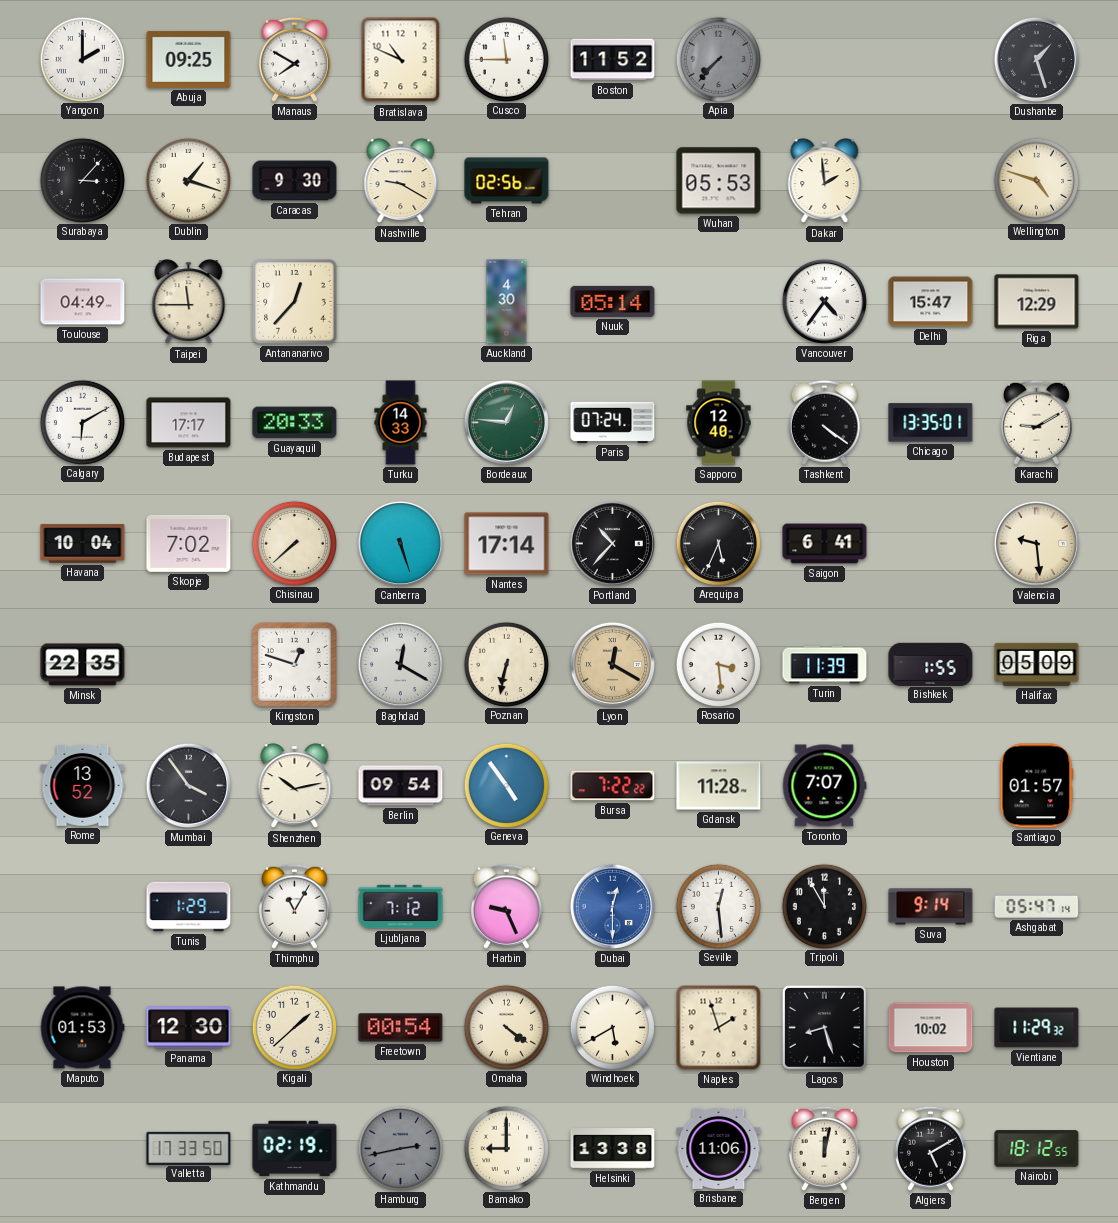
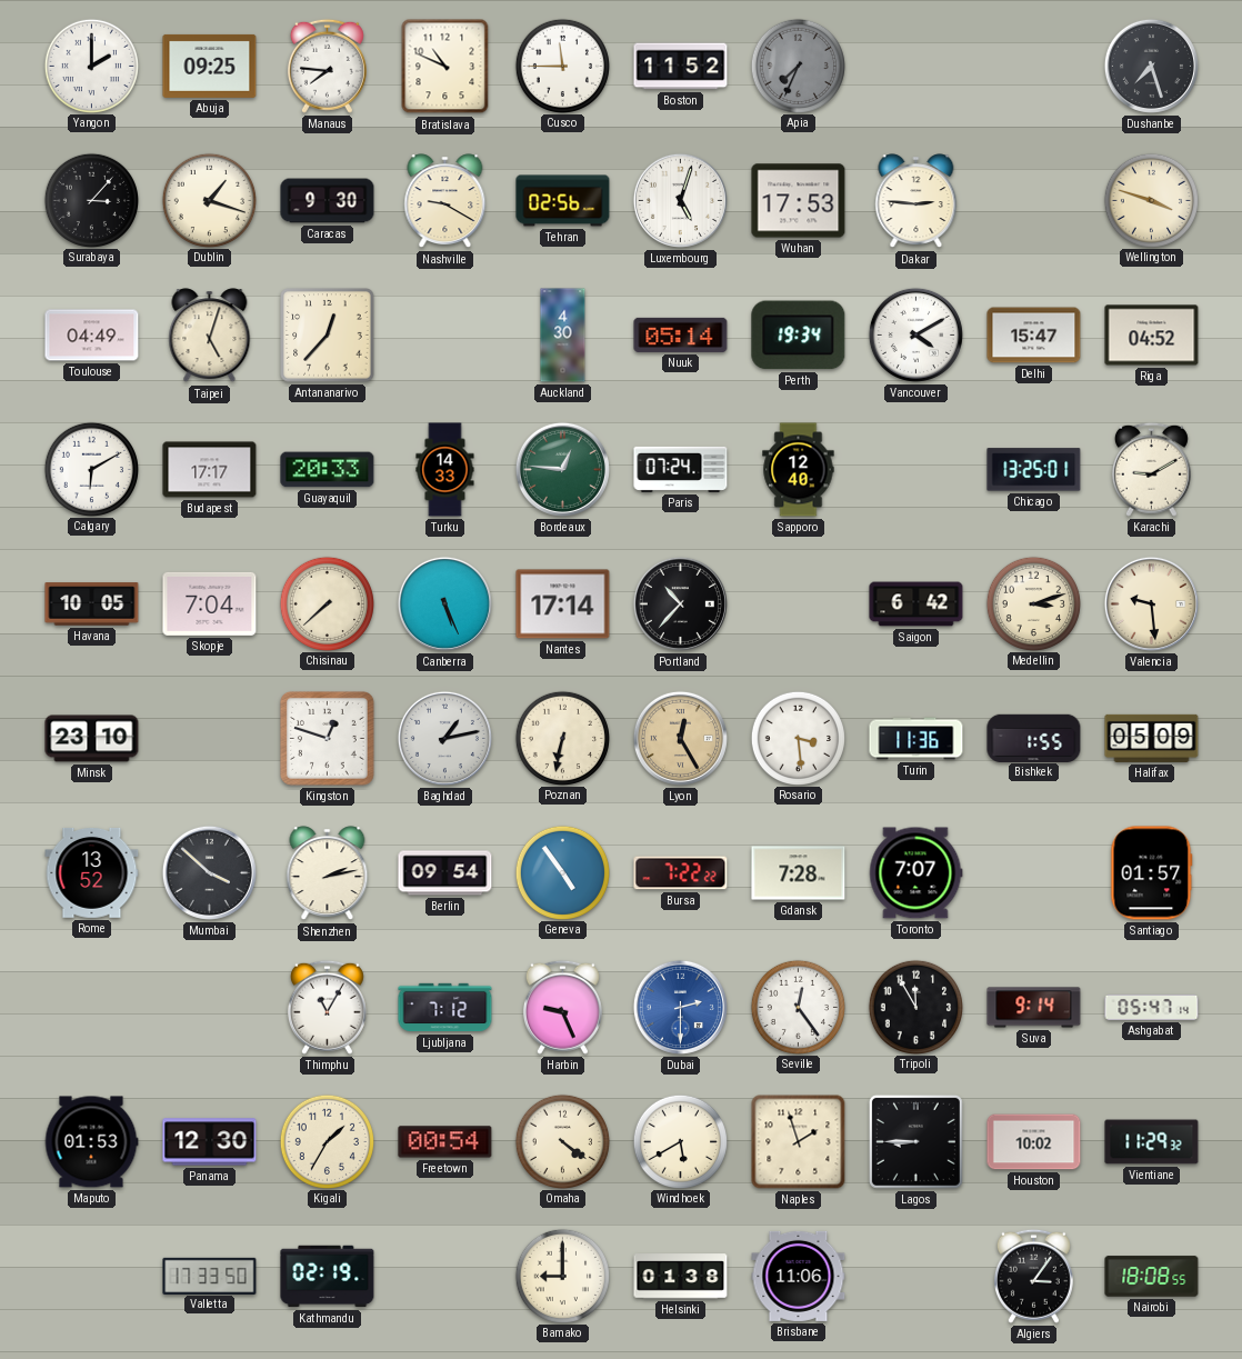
Manaus: 7:50 -> 7:46 (327, 66)
Apia: 7:37 -> 7:34 (798, 66)
Dushanbe: 1:27 -> 7:27 (1151, 66)
Luxembourg: none -> 5:03 (680, 200)
Wuhan: 05:53 -> 17:53 (799, 201)
Dakar: 1:59 -> 2:46 (917, 201)
Wellington: 4:48 -> 3:48 (1151, 200)
Taipei: 11:45 -> 5:03 (210, 336)
Perth: none -> 19:34 (799, 336)
Vancouver: 4:36 -> 4:10 (915, 334)
Riga: 12:29 -> 04:52 (1152, 336)
Tashkent: 4:21 -> none (824, 422)
Chicago: 13:35 -> 13:25 (1034, 470)
Havana: 10:04 -> 10:05 (92, 604)
Skopje: 7:02 -> 7:04 (210, 603)
Canberra: 5:27 -> 5:26 (444, 603)
Arequipa: 5:34 -> none (718, 543)
Saigon: 6:41 -> 6:42 (917, 604)
Medellin: none -> 3:12 (1033, 603)
Minsk: 22:35 -> 23:10 (92, 739)
Baghdad: 12:20 -> 1:13 (444, 738)
Lyon: 12:20 -> 12:25 (680, 738)
Turin: 11:39 -> 11:36 (917, 739)
Mumbai: 3:54 -> 3:52 (209, 872)
Shenzhen: 10:13 -> 2:13 (328, 873)
Gdansk: 11:28 -> 7:28 (799, 873)
Tunis: 1:29 -> none (189, 907)
Dubai: 12:30 -> 2:30 (680, 1007)
Seville: 12:29 -> 12:24 (798, 1007)
Kigali: 1:38 -> 1:35 (327, 1141)
Lagos: 8:27 -> 8:45 (915, 1141)
Hamburg: 2:43 -> none (400, 1148)
Helsinki: 13:38 -> 01:38 (681, 1277)
Bergen: 12:02 -> none (824, 1148)
Algiers: 5:10 -> 3:06 (1033, 1276)
Nairobi: 18:12 -> 18:08 (1152, 1277)
